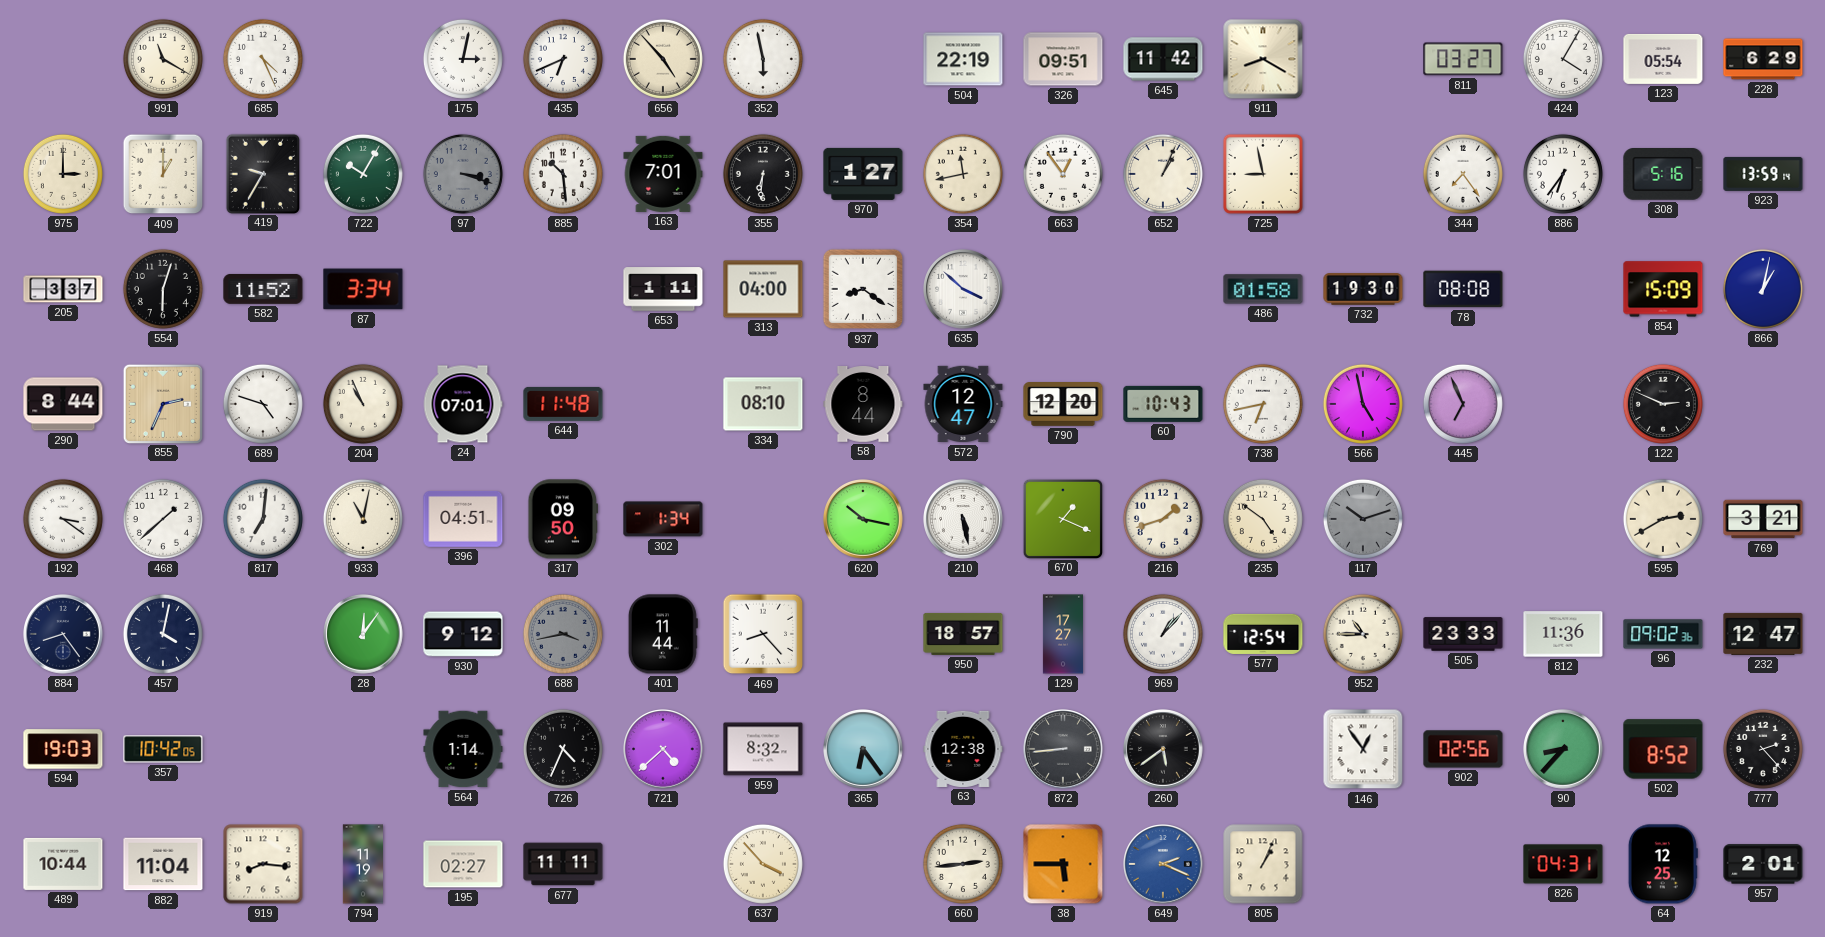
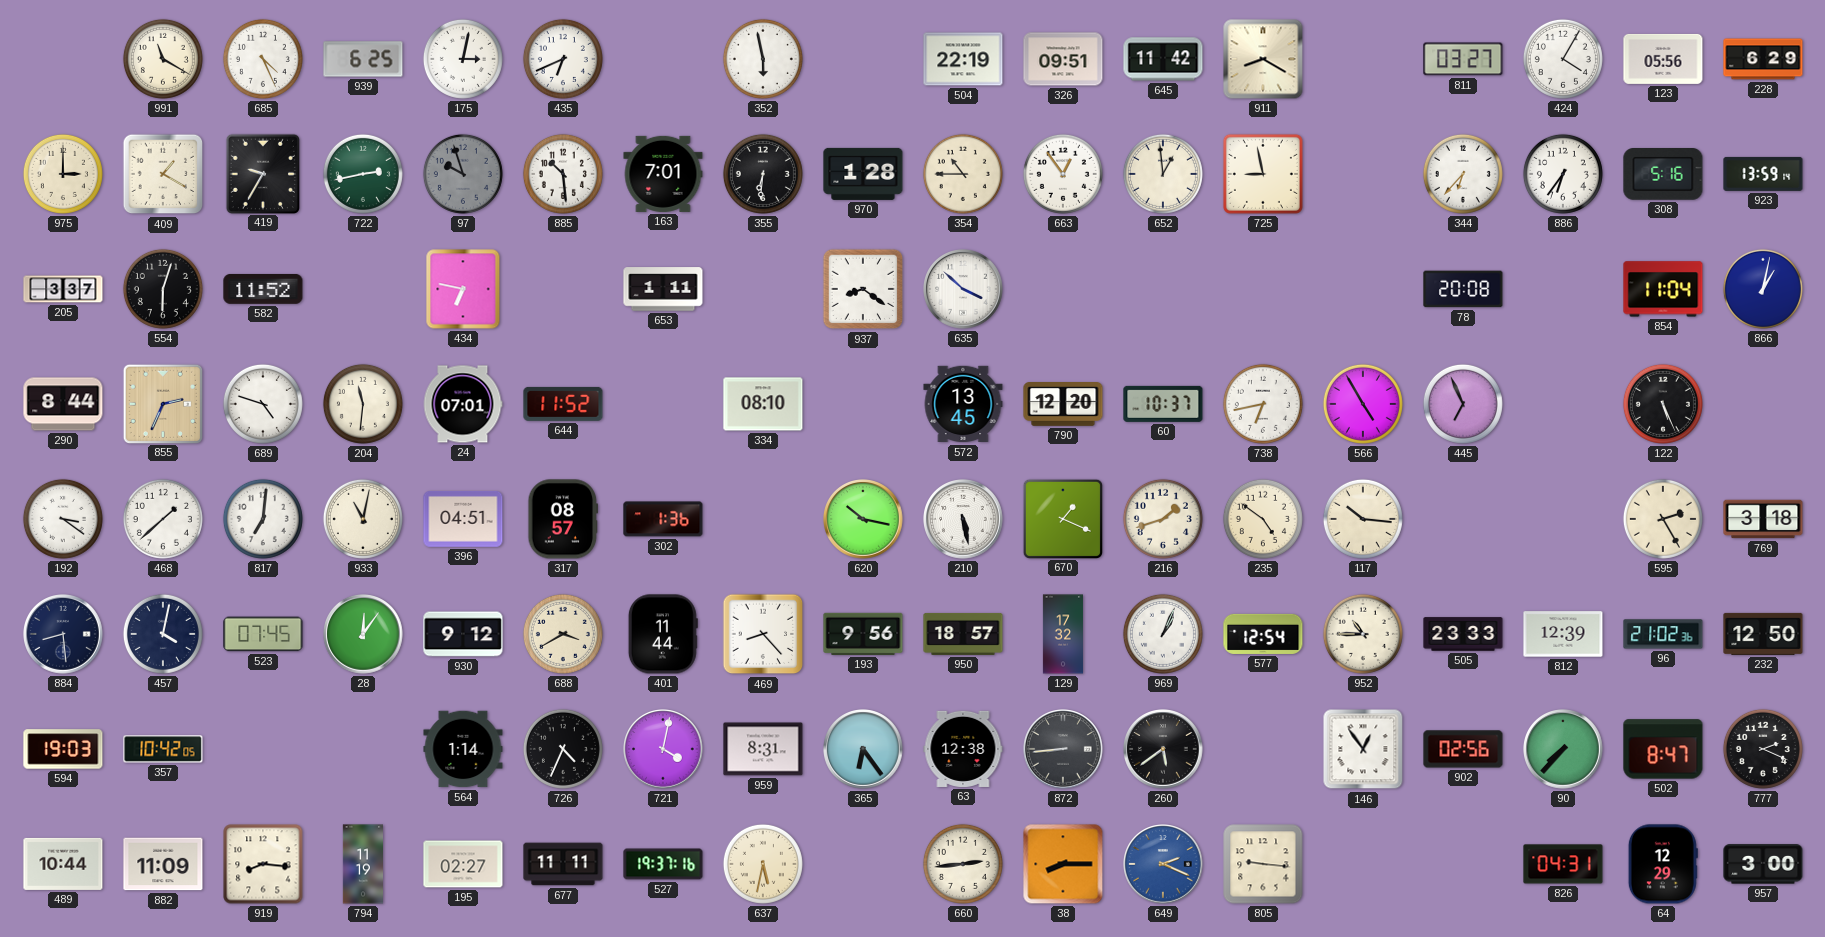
939: none -> 6:25 (363, 59)
656: 4:53 -> none (663, 59)
123: 05:54 -> 05:56 (1663, 59)
409: 1:00 -> 1:20 (163, 174)
722: 10:05 -> 2:43 (363, 174)
97: 3:18 -> 9:57 (463, 174)
970: 1:27 -> 1:28 (863, 174)
354: 11:43 -> 10:45 (963, 174)
652: 1:04 -> 12:59 (1163, 174)
344: 7:24 -> 6:37 (1463, 174)
87: 3:34 -> none (363, 289)
434: none -> 6:47 (463, 289)
313: 04:00 -> none (763, 289)
486: 01:58 -> none (1263, 289)
732: 19:30 -> none (1363, 289)
78: 08:08 -> 20:08 (1463, 289)
854: 15:09 -> 11:04 (1663, 289)
204: 10:56 -> 11:31 (363, 404)
644: 11:48 -> 11:52 (563, 404)
58: 8:44 -> none (863, 405)
572: 12:47 -> 13:45 (963, 404)
60: 10:43 -> 10:37 (1163, 404)
566: 4:58 -> 4:55 (1363, 404)
122: 2:49 -> 5:26 (1663, 404)
317: 09:50 -> 08:57 (563, 519)
302: 1:34 -> 1:36 (663, 519)
117: 10:12 -> 10:16 (1363, 519)
117 dial: grey -> cream (1363, 519)
595: 2:40 -> 2:25 (1663, 519)
769: 3:21 -> 3:18 (1763, 519)
884: 8:24 -> 8:29 (63, 634)
523: none -> 07:45 (263, 634)
688: 3:43 -> 3:40 (563, 634)
688 dial: grey -> cream (563, 634)
193: none -> 9:56 (863, 634)
129: 17:27 -> 17:32 (1063, 634)
969: 1:07 -> 1:04 (1163, 634)
812: 11:36 -> 12:39 (1563, 634)
96: 09:02 -> 21:02 (1663, 634)
232: 12:47 -> 12:50 (1763, 634)
721: 4:38 -> 4:02 (663, 749)
959: 8:32 -> 8:31 (763, 749)
90: 8:37 -> 7:37 (1563, 749)
502: 8:52 -> 8:47 (1663, 749)
777: 2:23 -> 2:19 (1763, 749)
882: 11:04 -> 11:09 (163, 864)
527: none -> 19:37 (663, 864)
637: 3:53 -> 5:32 (763, 864)
38: 5:45 -> 8:15 (1063, 864)
805: 1:04 -> 9:16 (1263, 864)
64: 12:25 -> 12:29 (1663, 864)
957: 2:01 -> 3:00 (1763, 864)
